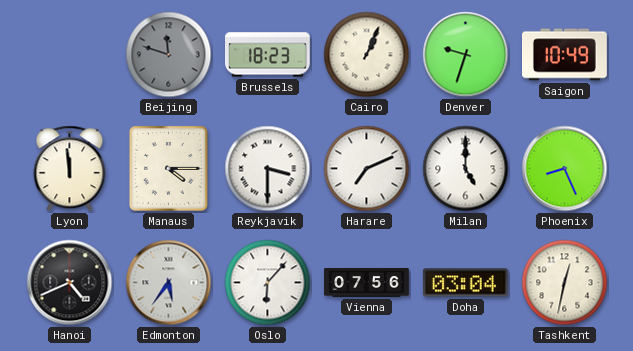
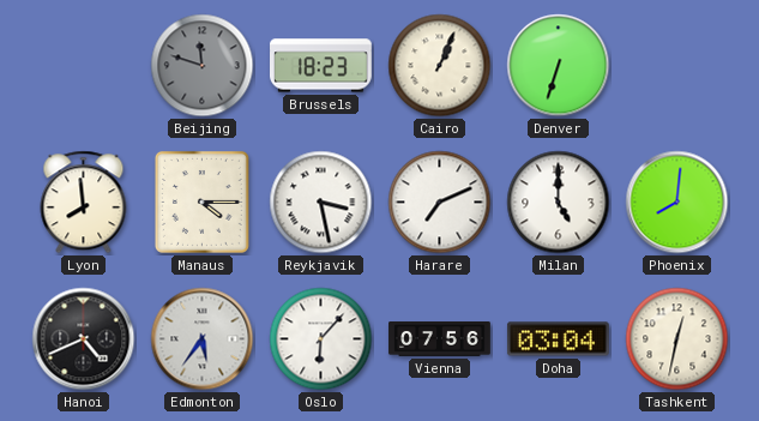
Denver: 9:33 -> 6:33 (559, 66)
Saigon: 10:49 -> none (565, 55)
Lyon: 11:59 -> 7:59 (84, 203)
Reykjavik: 3:30 -> 3:28 (321, 203)
Phoenix: 8:26 -> 8:01 (677, 203)
